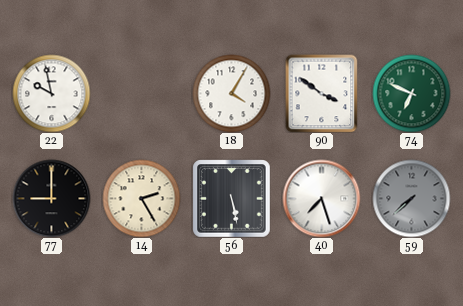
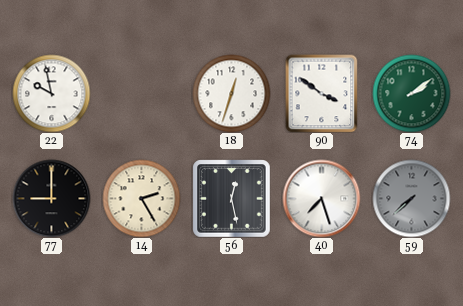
18: 4:05 -> 12:33 (231, 93)
74: 6:49 -> 2:09 (411, 93)
56: 5:28 -> 12:28 (231, 198)
